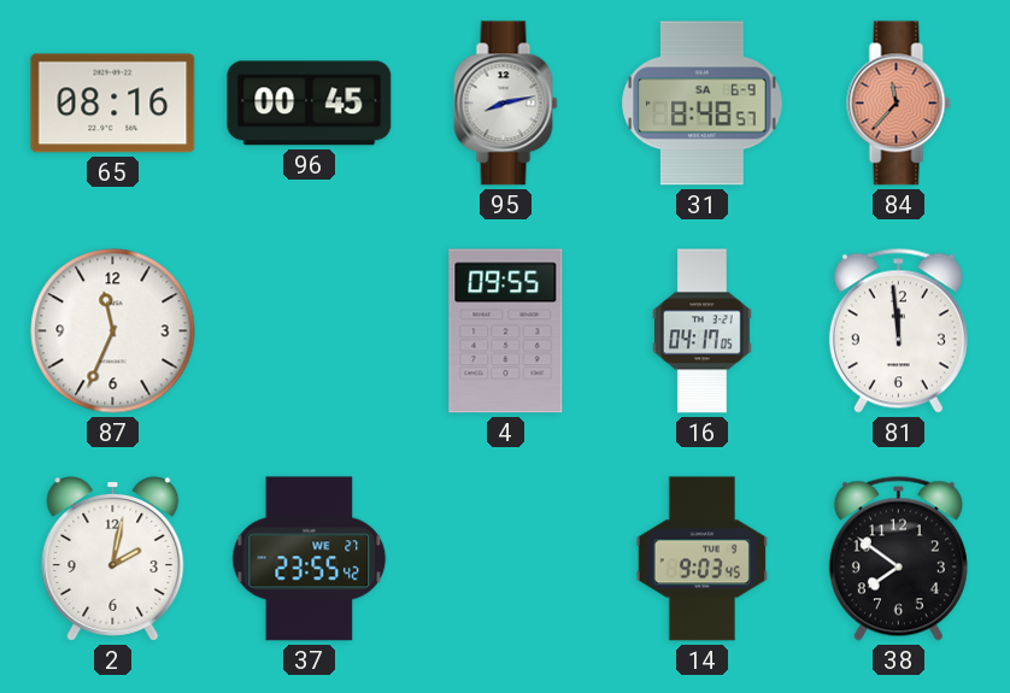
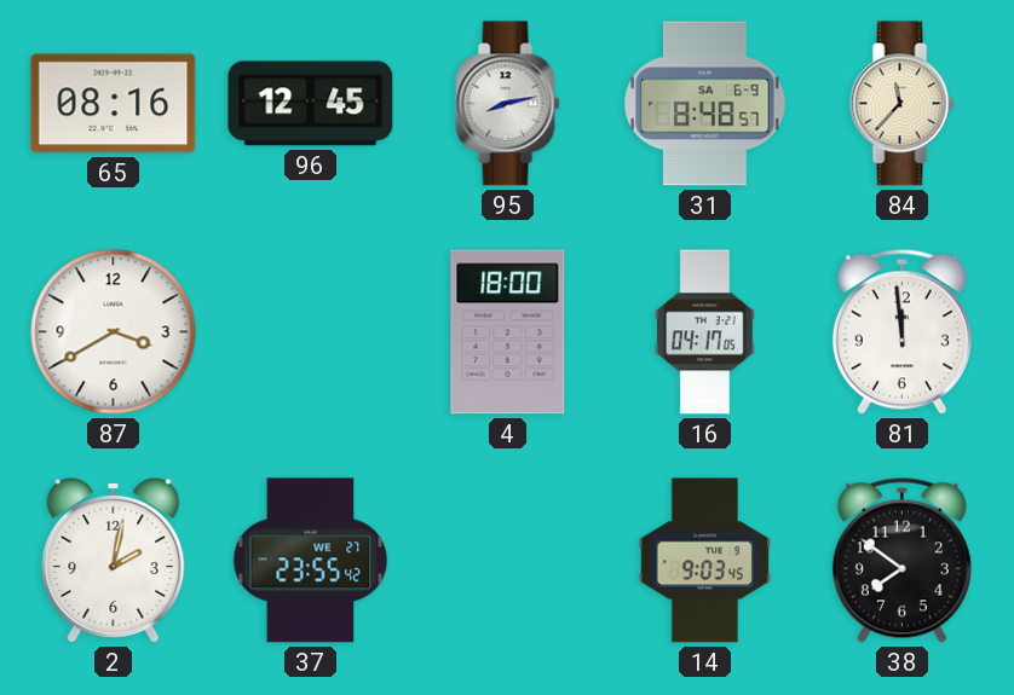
96: 00:45 -> 12:45 (311, 104)
84 dial: salmon -> cream (903, 104)
87: 11:34 -> 3:40 (114, 332)
4: 09:55 -> 18:00 (508, 332)
